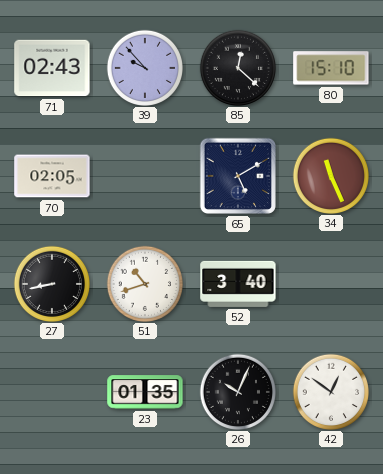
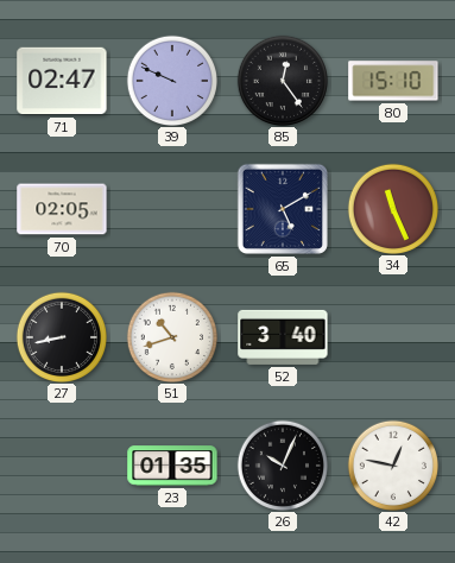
71: 02:43 -> 02:47 (62, 81)
39: 9:53 -> 9:49 (171, 80)
85: 12:22 -> 12:24 (282, 80)
42: 12:51 -> 12:47 (392, 464)
